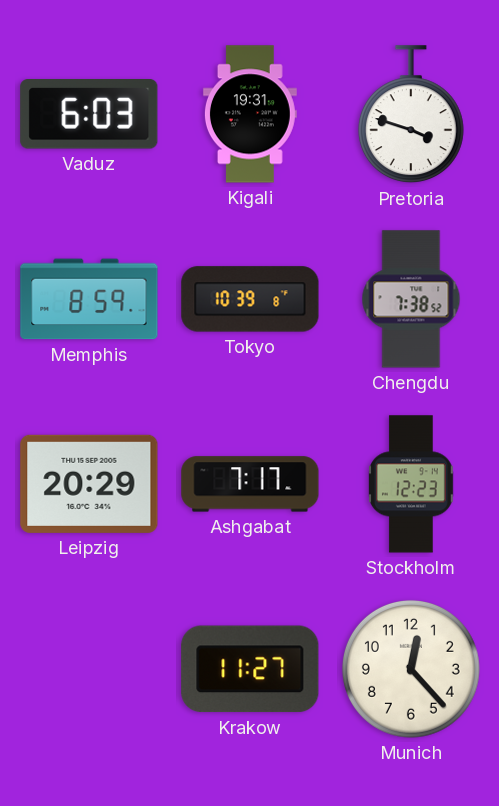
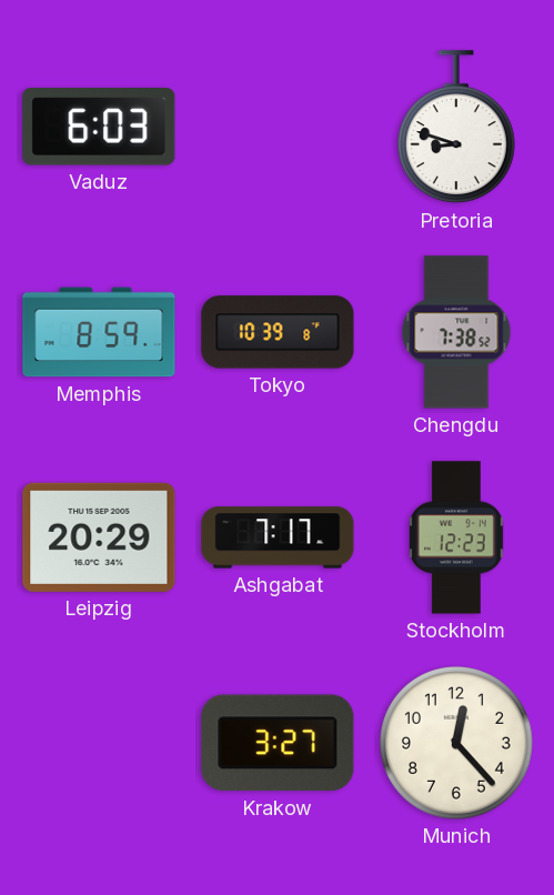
Kigali: 19:31 -> none (250, 114)
Pretoria: 3:48 -> 8:48 (456, 128)
Krakow: 11:27 -> 3:27 (278, 743)
